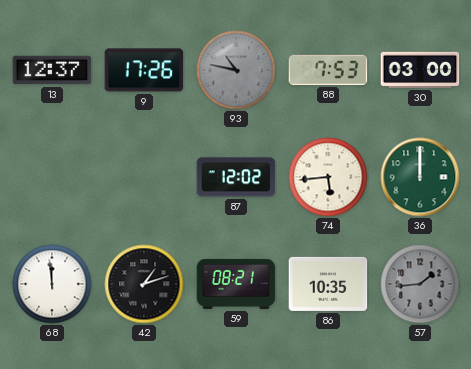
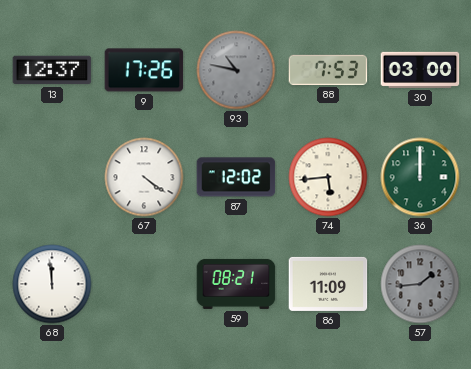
67: none -> 4:21 (144, 177)
42: 1:12 -> none (144, 284)
86: 10:35 -> 11:09 (328, 284)
